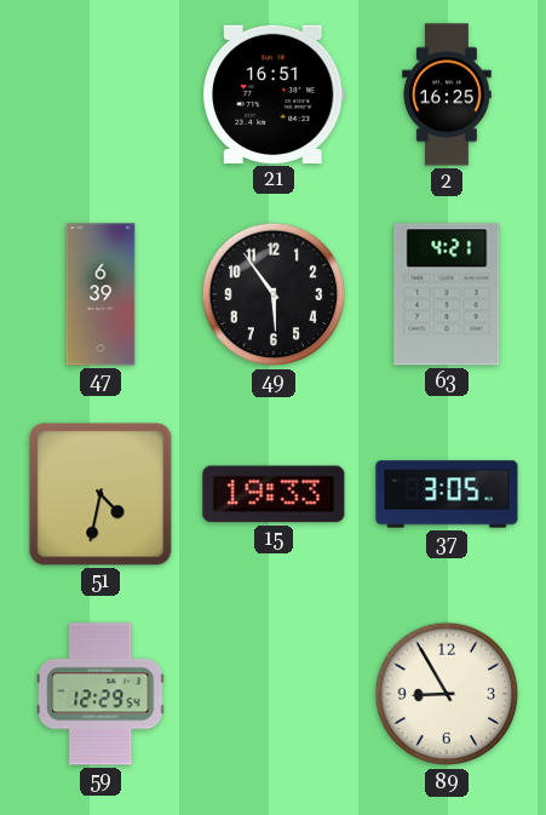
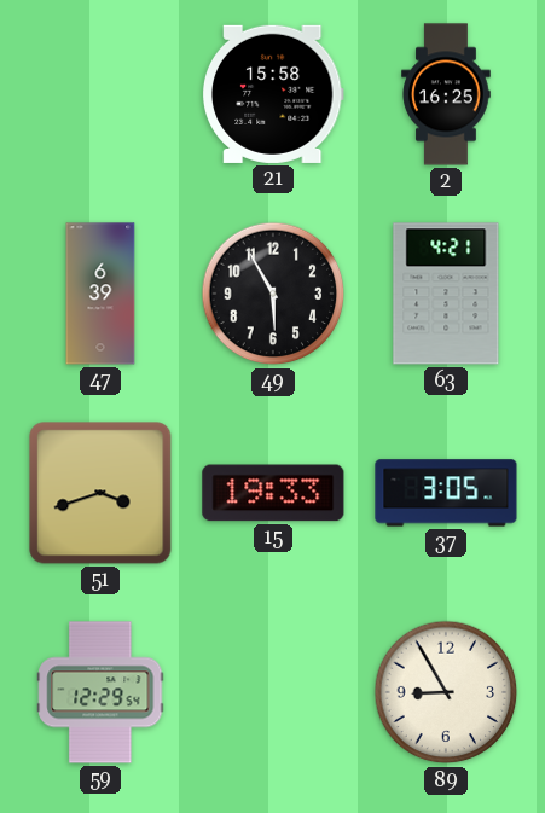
21: 16:51 -> 15:58 (273, 94)
49: 5:54 -> 5:55 (273, 294)
51: 4:32 -> 3:42 (100, 493)
